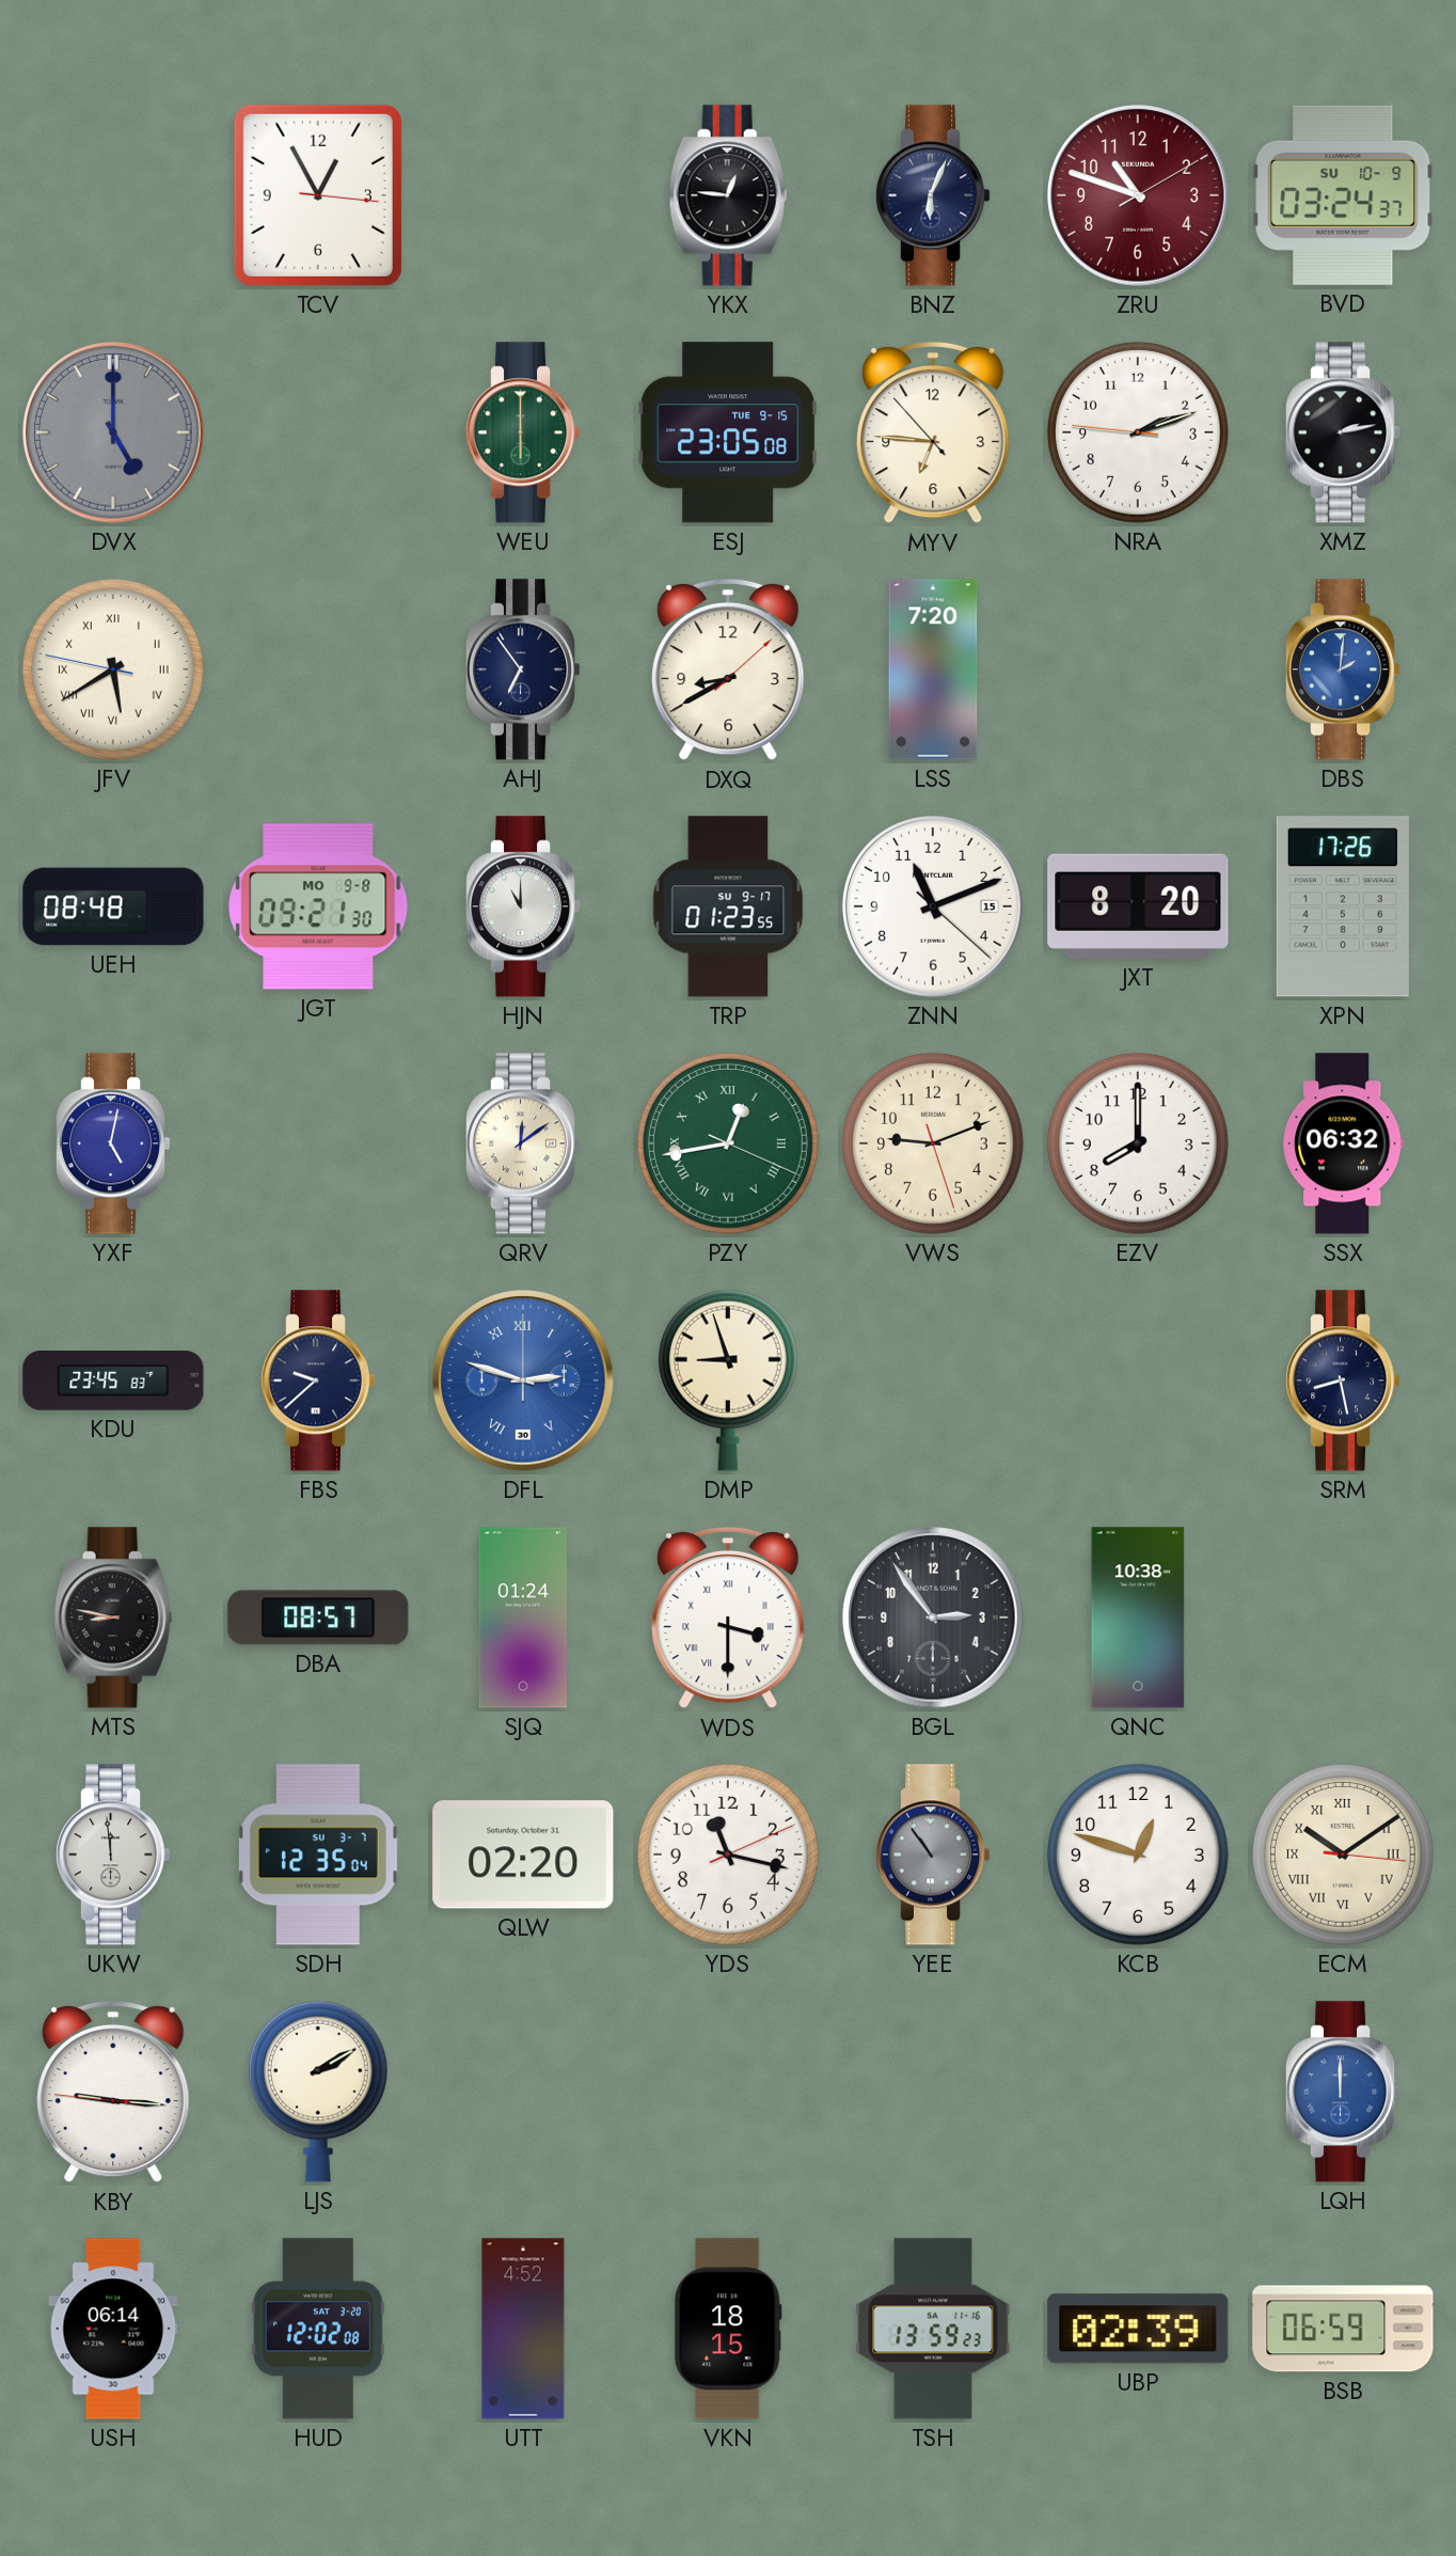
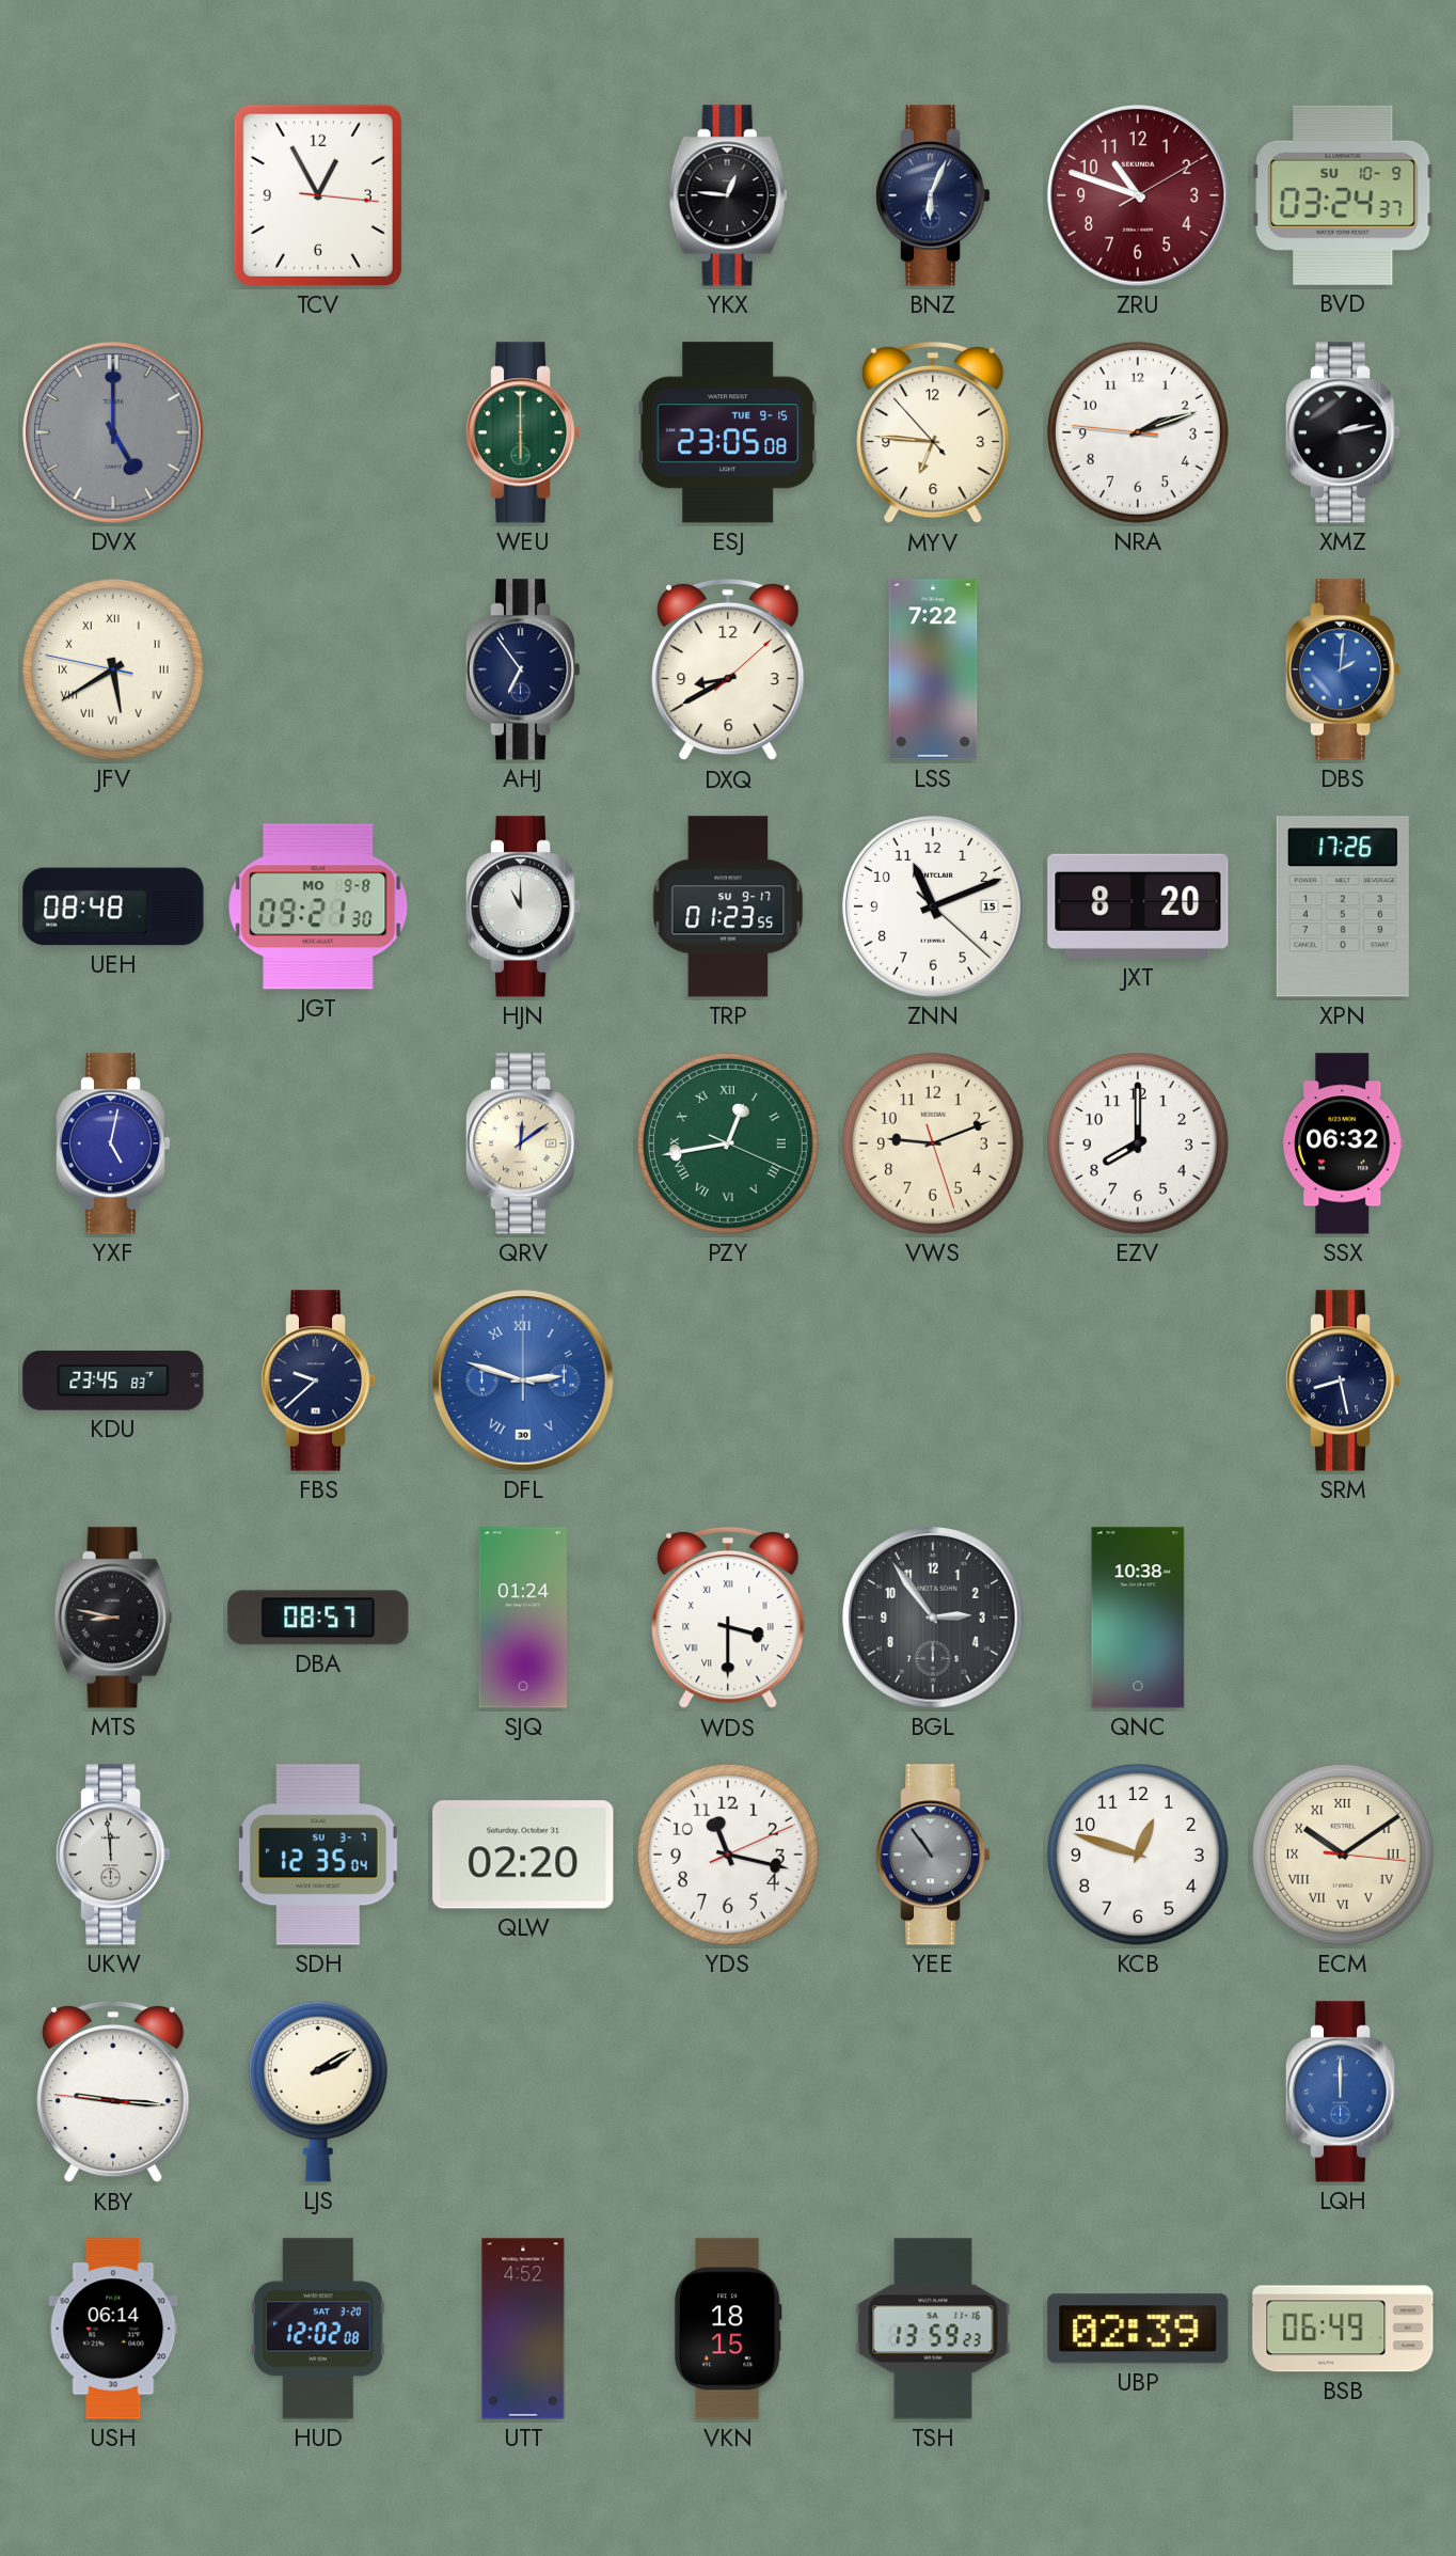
LSS: 7:20 -> 7:22 (933, 669)
DMP: 8:57 -> none (728, 1380)
BSB: 06:59 -> 06:49 (1343, 2329)
